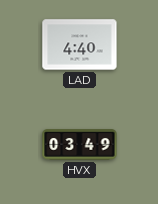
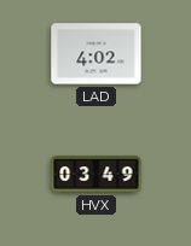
LAD: 4:40 -> 4:02 (97, 54)
